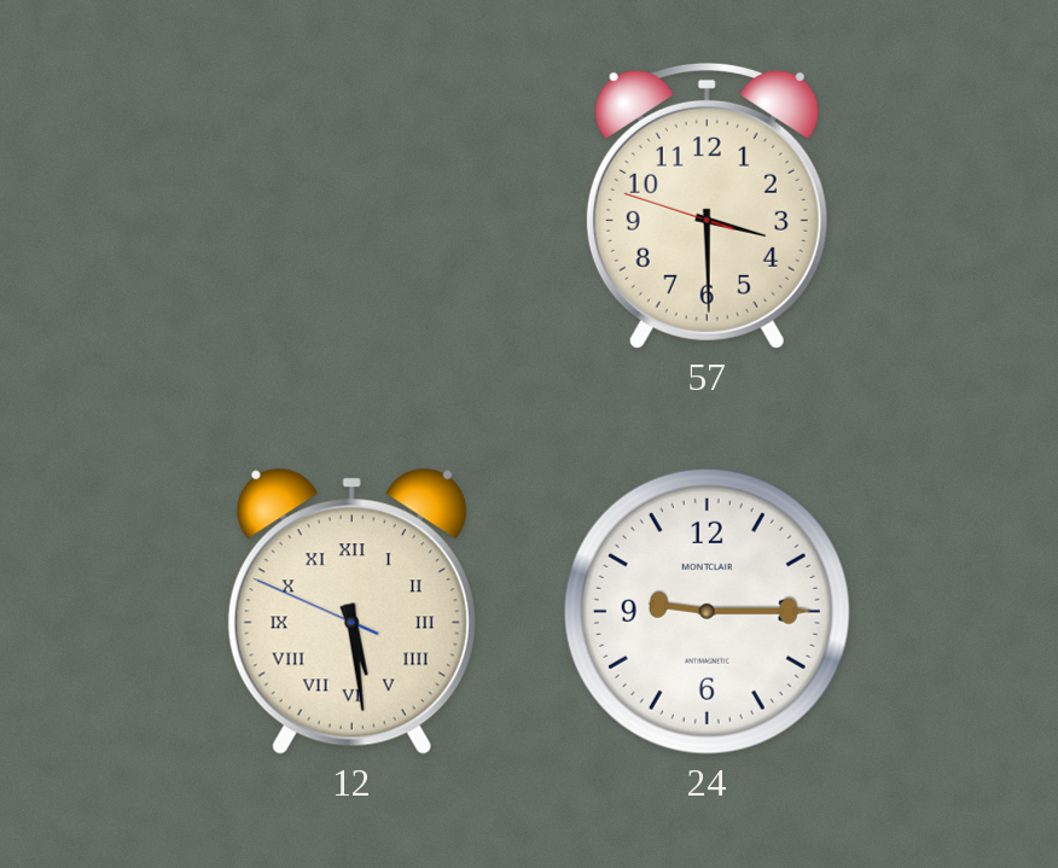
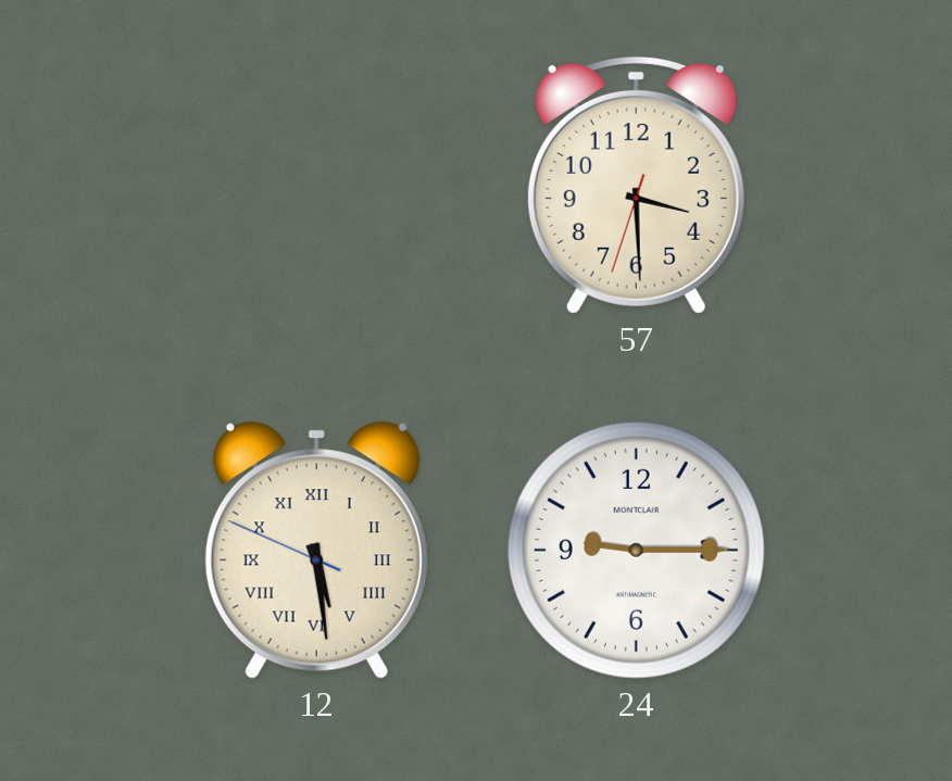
57: 3:29:48 -> 3:29:33 (636, 185)
